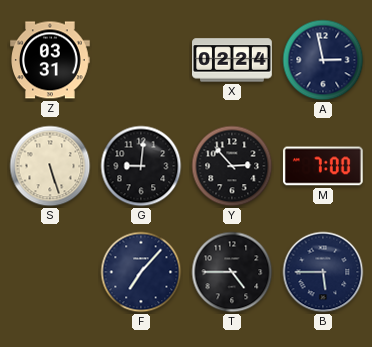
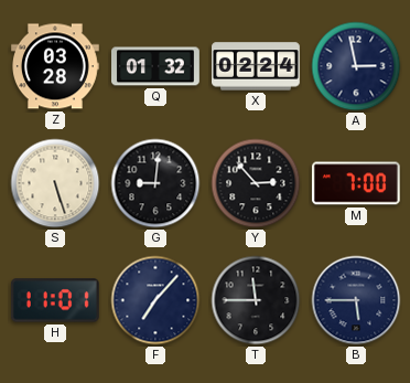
Z: 03:31 -> 03:28 (56, 66)
Q: none -> 01:32 (157, 66)
H: none -> 11:01 (55, 300)
T: 4:45 -> 11:45 (256, 300)
